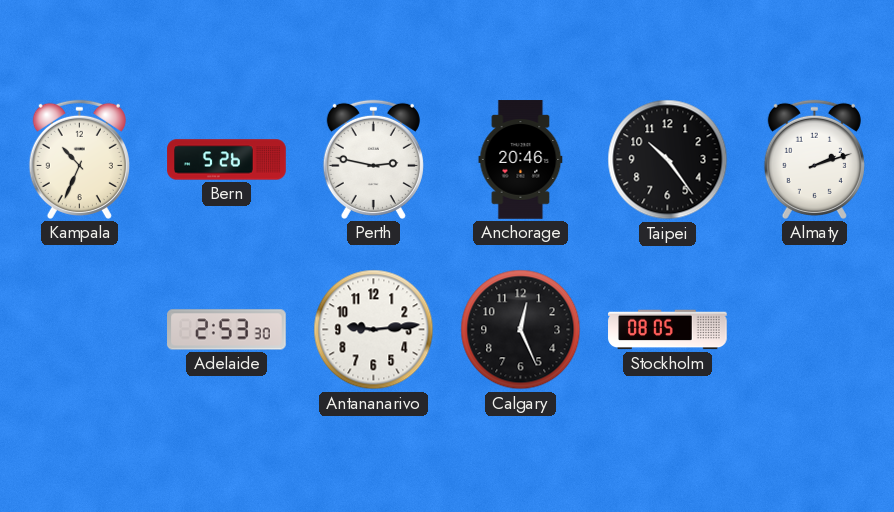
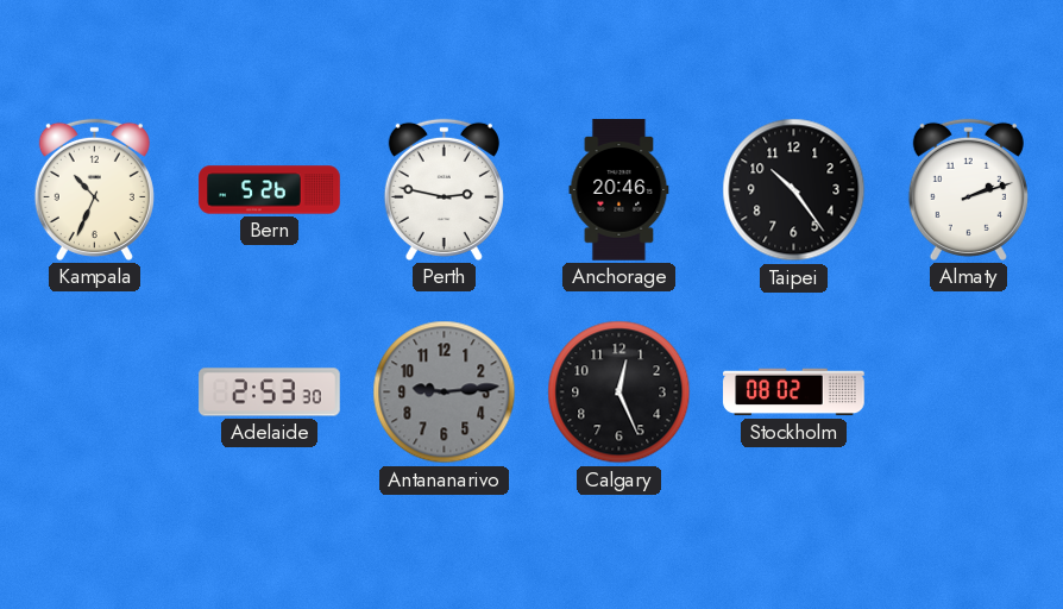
Antananarivo dial: white -> grey (445, 393)
Stockholm: 08:05 -> 08:02 (794, 393)
